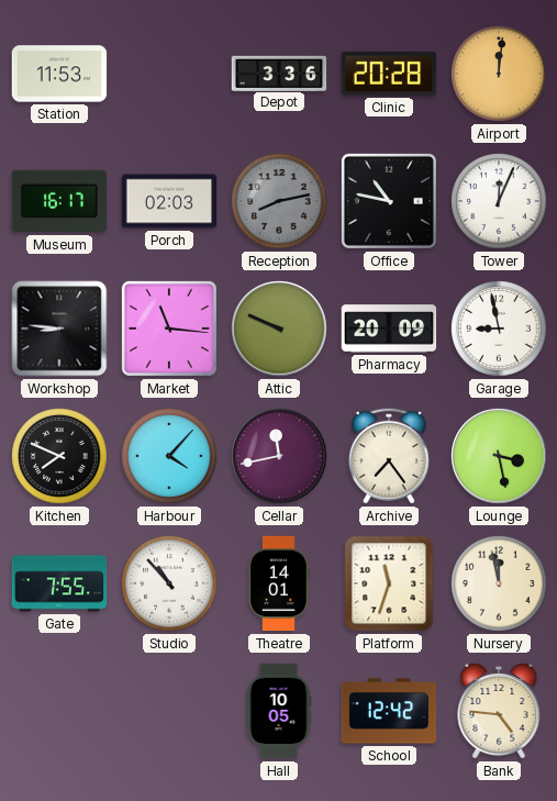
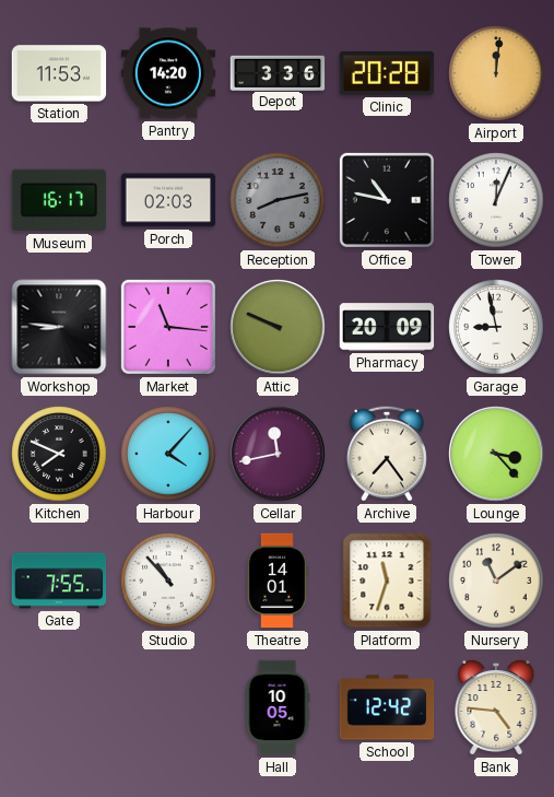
Pantry: none -> 14:20 (168, 73)
Lounge: 3:28 -> 3:23 (496, 454)
Nursery: 11:58 -> 11:09 (496, 581)
